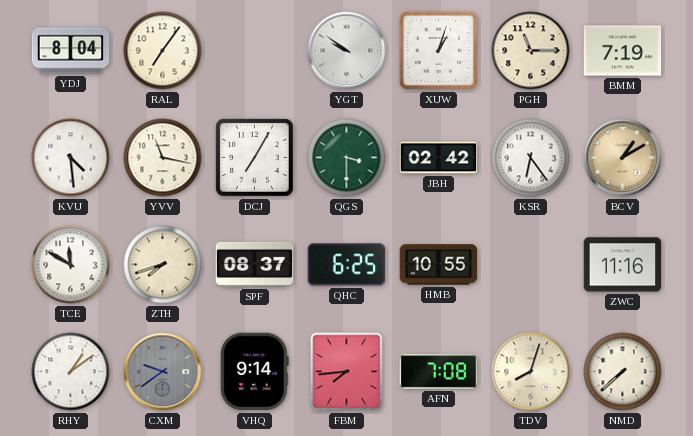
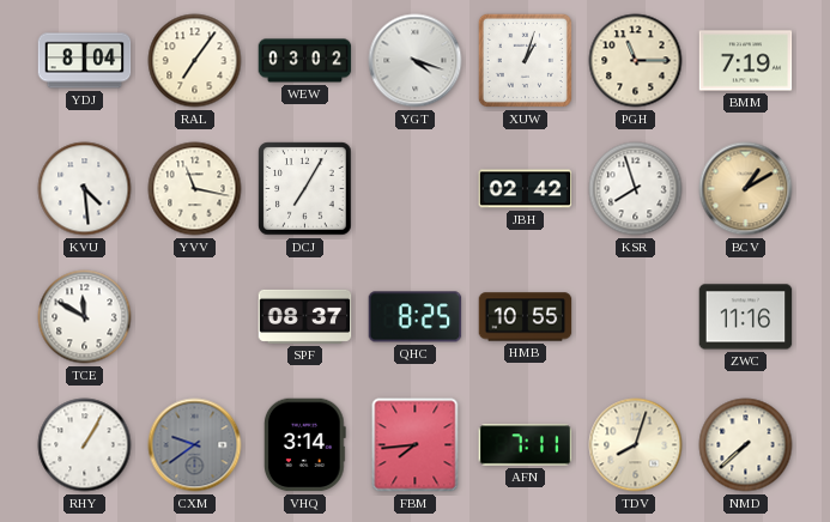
WEW: none -> 03:02 (305, 61)
YGT: 9:51 -> 4:18 (416, 61)
QGS: 3:30 -> none (347, 158)
KSR: 6:24 -> 7:57 (636, 189)
ZTH: 7:42 -> none (163, 265)
QHC: 6:25 -> 8:25 (416, 317)
RHY: 1:09 -> 1:05 (85, 445)
VHQ: 9:14 -> 3:14 (304, 445)
AFN: 7:08 -> 7:11 (526, 445)
